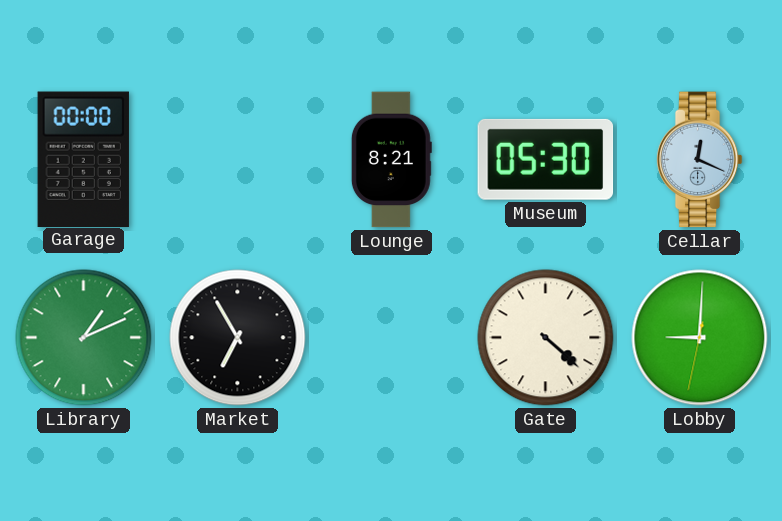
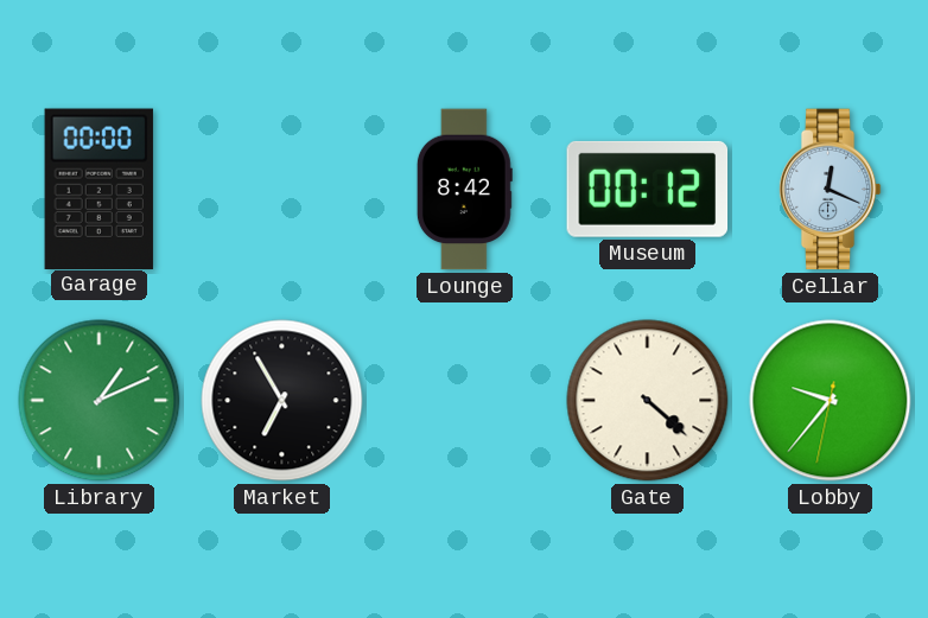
Lounge: 8:21 -> 8:42 (464, 190)
Museum: 05:30 -> 00:12 (648, 189)
Lobby: 9:00 -> 9:36 (831, 401)
